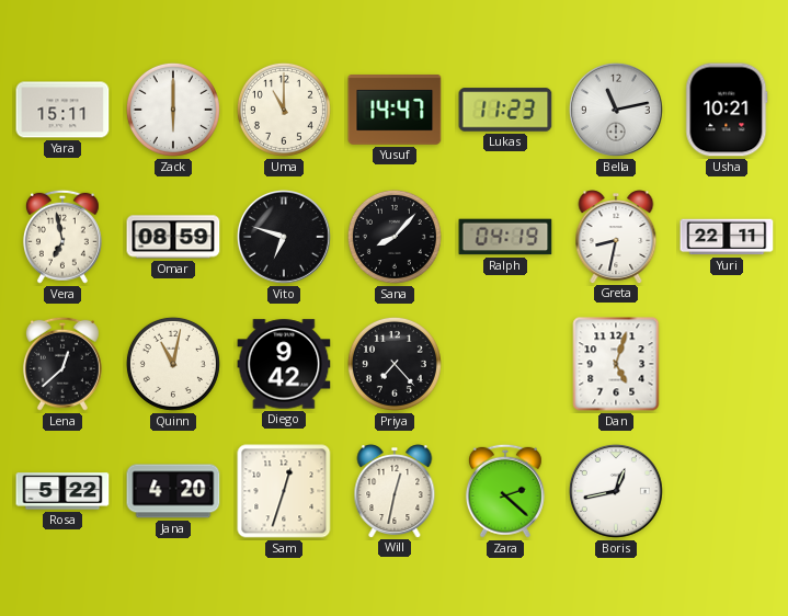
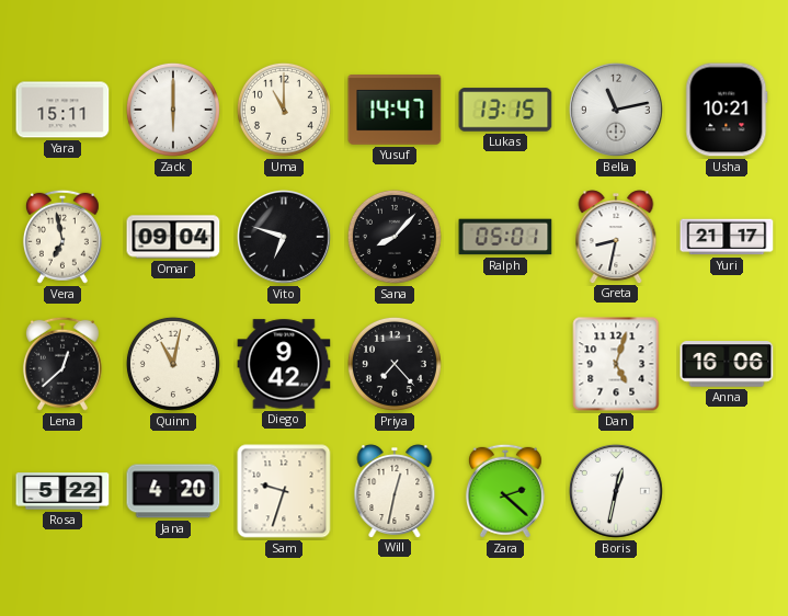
Lukas: 11:23 -> 13:15 (505, 110)
Omar: 08:59 -> 09:04 (173, 237)
Ralph: 04:19 -> 05:01 (505, 237)
Yuri: 22:11 -> 21:17 (727, 237)
Anna: none -> 16:06 (727, 364)
Sam: 12:33 -> 9:33 (284, 491)
Boris: 12:43 -> 12:32 (616, 491)
